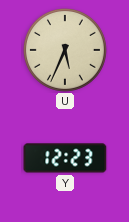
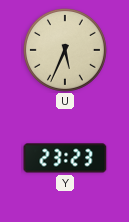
Y: 12:23 -> 23:23 (65, 158)
